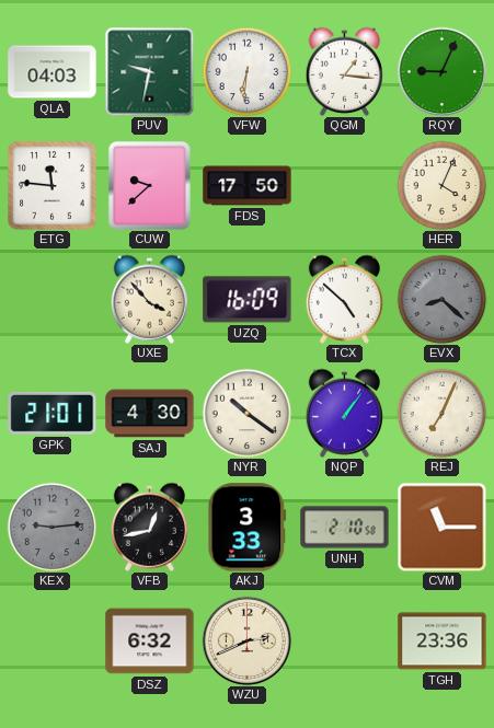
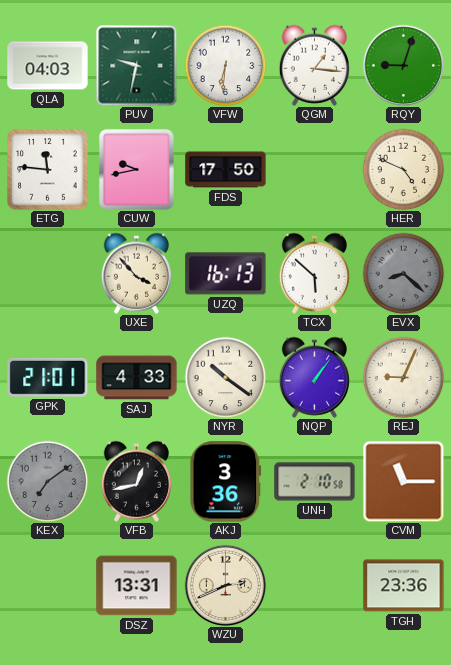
RQY: 9:04 -> 9:03 (403, 65)
CUW: 9:38 -> 9:43 (136, 169)
HER: 4:04 -> 4:49 (403, 169)
UZQ: 16:09 -> 16:13 (226, 274)
TCX: 4:52 -> 5:52 (314, 273)
SAJ: 4:30 -> 4:33 (137, 378)
REJ: 7:04 -> 9:04 (403, 377)
KEX: 9:14 -> 7:09 (47, 481)
AKJ: 3:33 -> 3:36 (226, 482)
DSZ: 6:32 -> 13:31 (137, 586)
